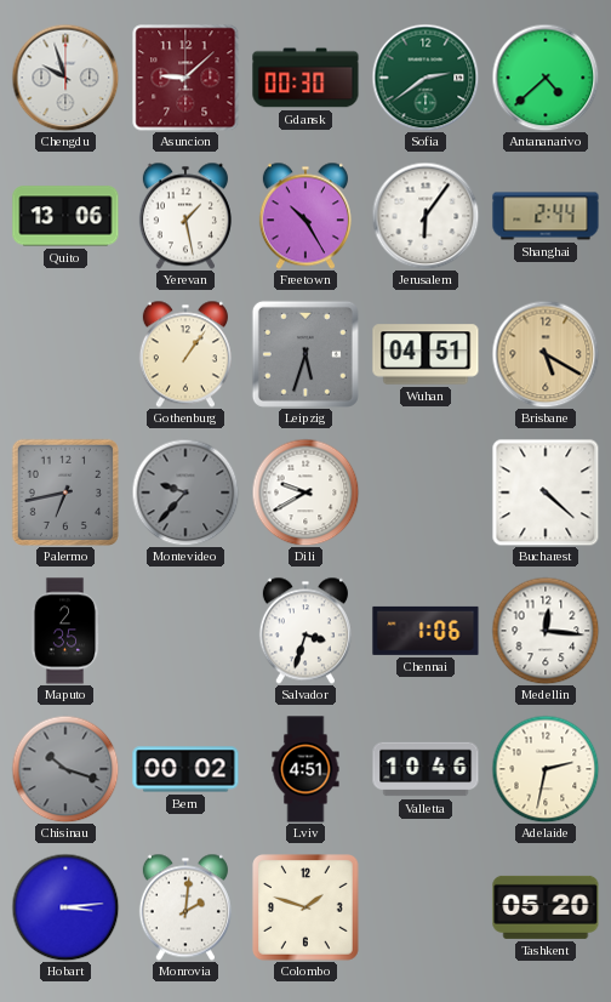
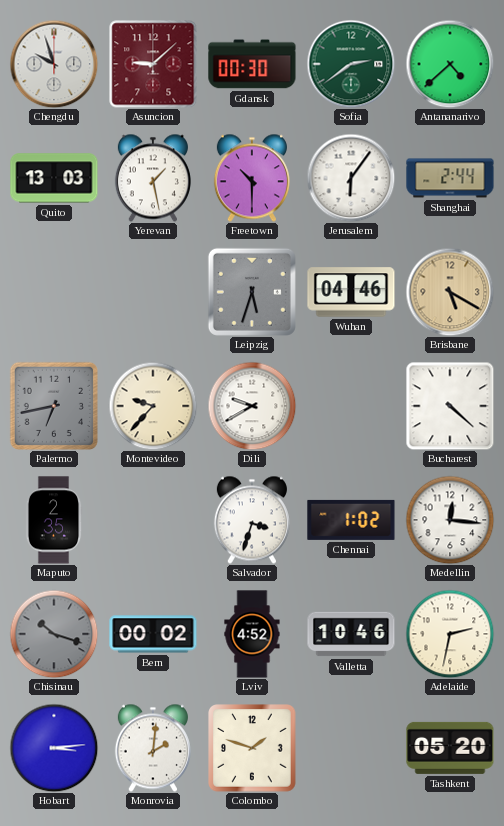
Quito: 13:06 -> 13:03 (54, 178)
Freetown: 10:25 -> 10:30 (252, 178)
Gothenburg: 1:06 -> none (185, 354)
Wuhan: 04:51 -> 04:46 (351, 292)
Montevideo dial: grey -> cream (153, 406)
Chennai: 1:06 -> 1:02 (351, 520)
Lviv: 4:51 -> 4:52 (252, 634)
